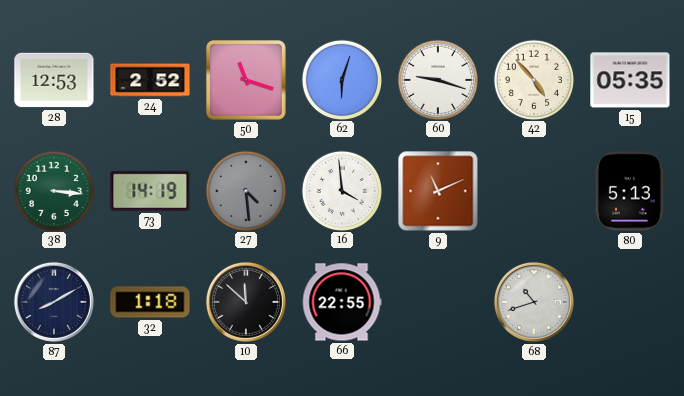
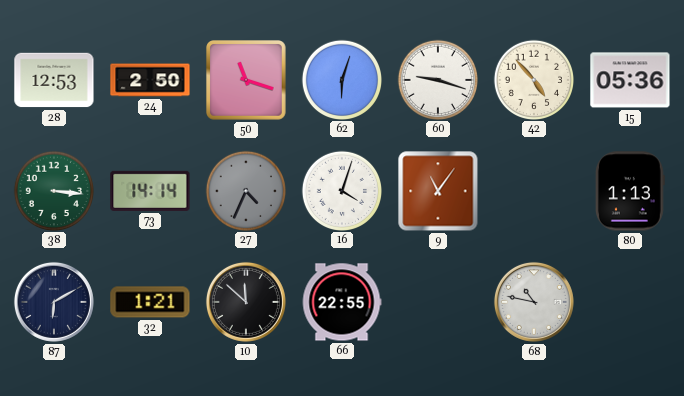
24: 2:52 -> 2:50 (150, 80)
15: 05:35 -> 05:36 (630, 80)
73: 14:19 -> 14:14 (150, 191)
27: 4:29 -> 4:34 (245, 190)
16: 3:59 -> 4:03 (341, 190)
9: 11:11 -> 11:06 (438, 191)
80: 5:13 -> 1:13 (630, 191)
87: 8:10 -> 6:10 (54, 302)
32: 1:18 -> 1:21 (150, 302)
68: 10:42 -> 10:47 (534, 302)
